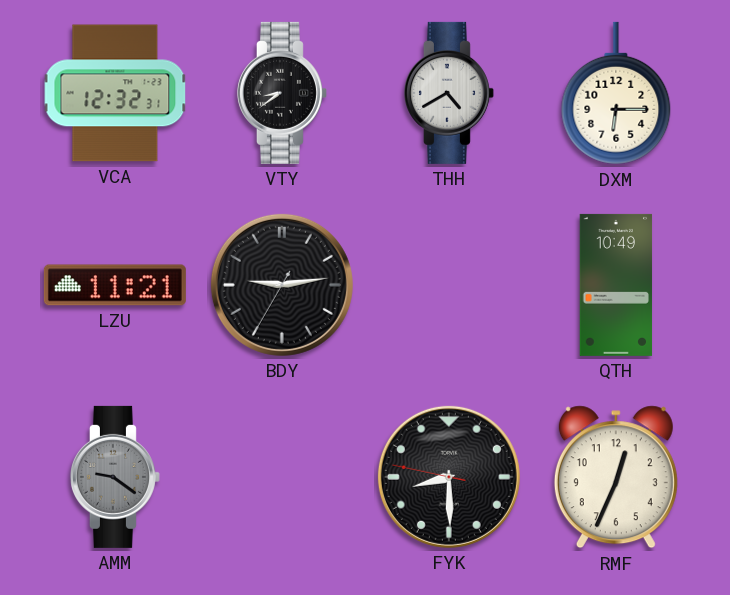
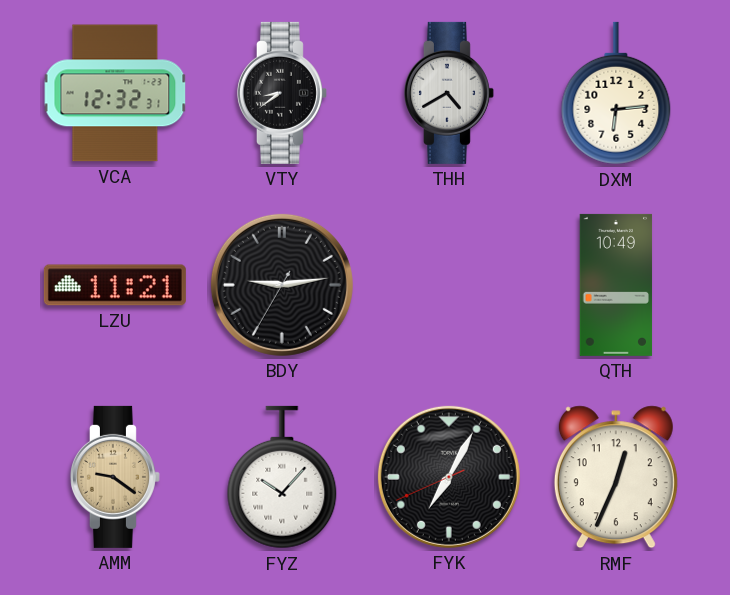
DXM: 6:15 -> 6:14 (616, 93)
AMM dial: grey -> champagne (115, 477)
FYZ: none -> 10:07 (282, 477)
FYK: 8:29 -> 7:04 (449, 477)
